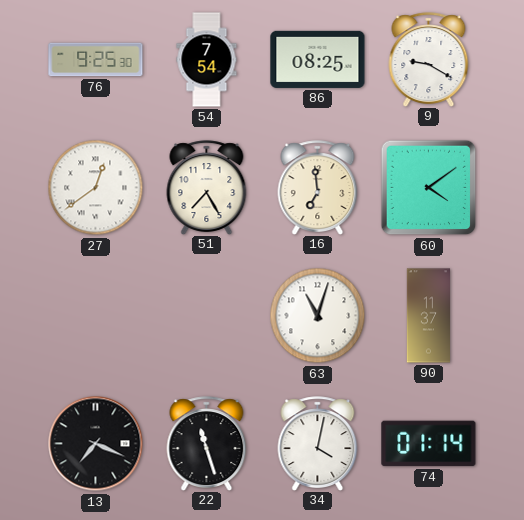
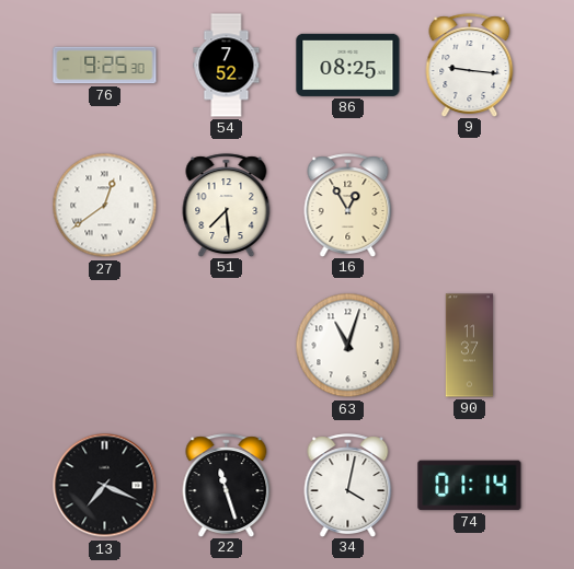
54: 7:54 -> 7:52 (227, 66)
9: 9:20 -> 9:16 (470, 65)
51: 7:25 -> 7:29 (227, 205)
16: 6:59 -> 12:55 (348, 205)
60: 4:09 -> none (429, 188)
